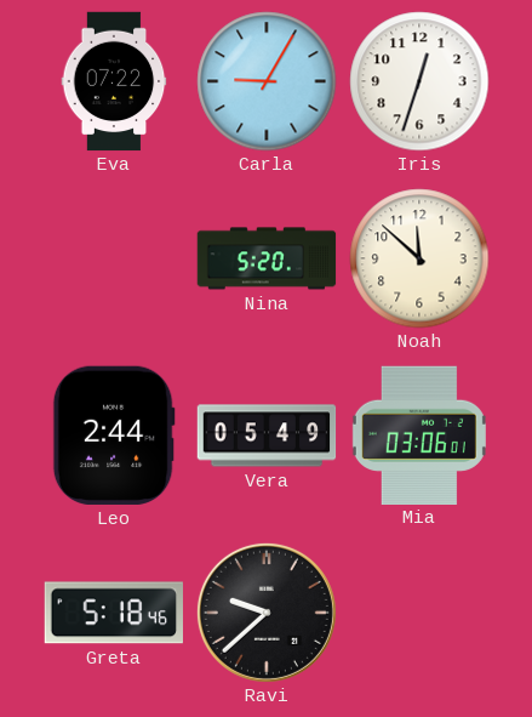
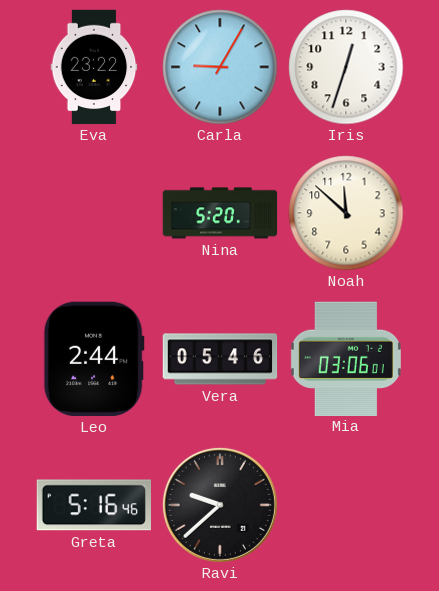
Eva: 07:22 -> 23:22 (94, 67)
Vera: 05:49 -> 05:46 (220, 359)
Greta: 5:18 -> 5:16 (93, 505)
